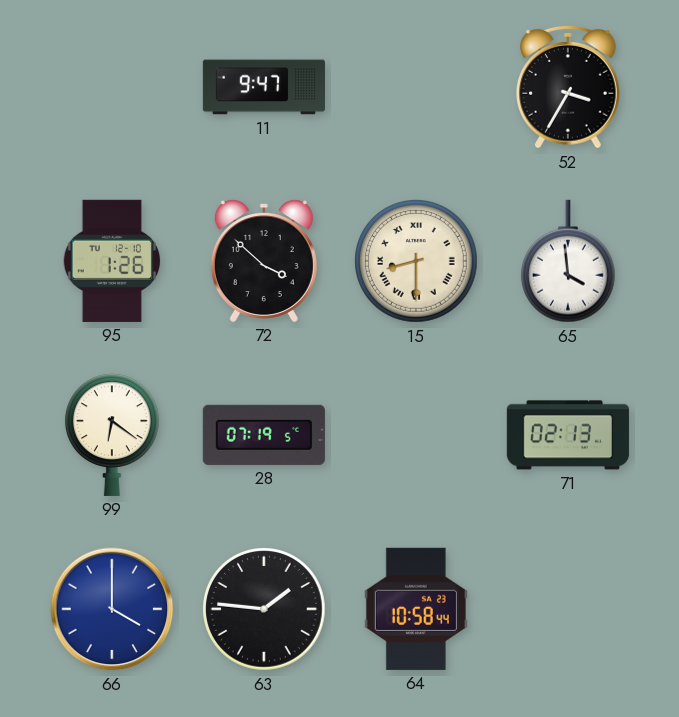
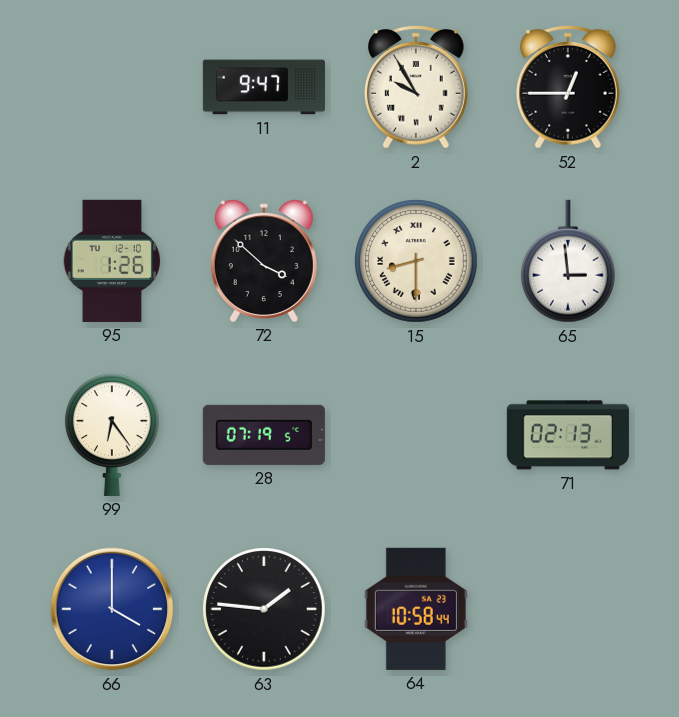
2: none -> 9:55 (417, 87)
52: 3:35 -> 12:45 (569, 87)
65: 3:59 -> 2:59 (568, 261)
99: 6:21 -> 6:24 (112, 435)
